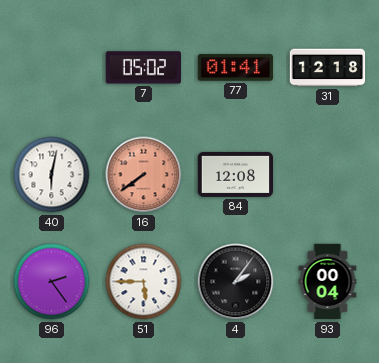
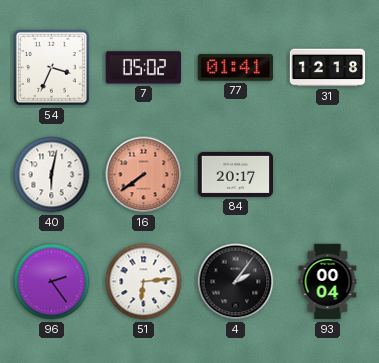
54: none -> 3:34 (51, 67)
84: 12:08 -> 20:17 (236, 174)
51: 5:45 -> 6:14 (144, 282)
